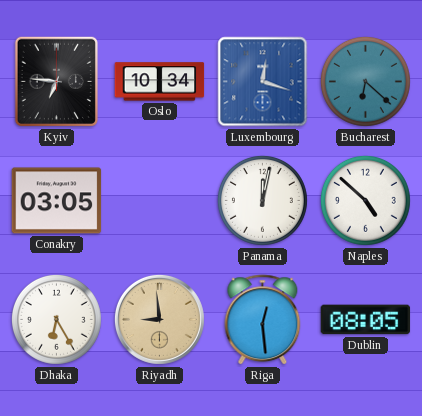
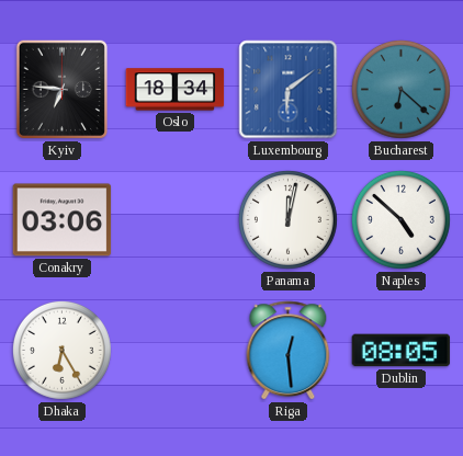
Oslo: 10:34 -> 18:34 (176, 90)
Luxembourg: 12:18 -> 6:09 (289, 90)
Conakry: 03:05 -> 03:06 (63, 220)
Riyadh: 8:59 -> none (159, 319)
